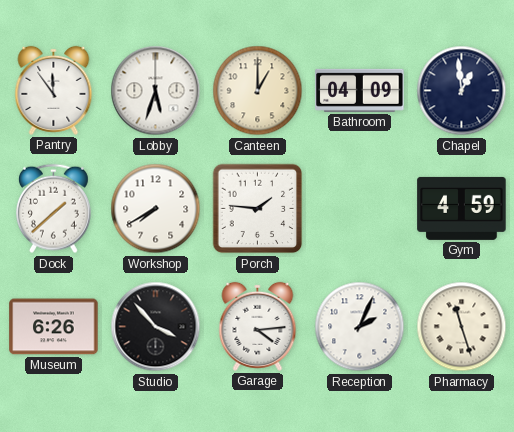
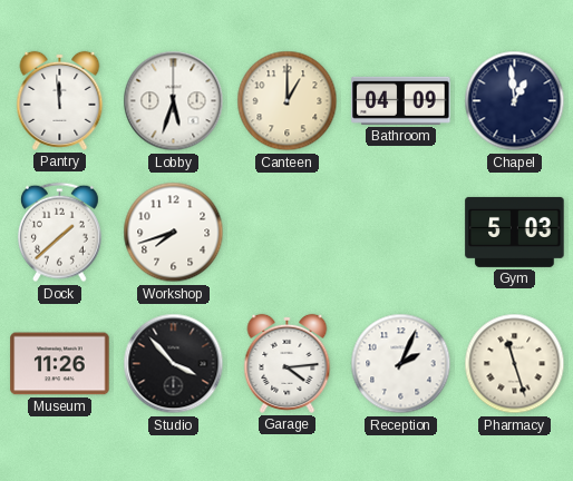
Pantry: 11:54 -> 11:59 (60, 100)
Workshop: 7:40 -> 7:42 (174, 233)
Porch: 1:46 -> none (258, 209)
Gym: 4:59 -> 5:03 (515, 232)
Museum: 6:26 -> 11:26 (60, 364)
